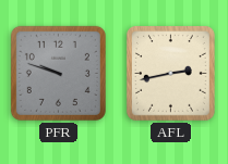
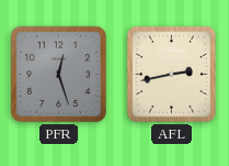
PFR: 9:48 -> 12:27 (58, 74)
